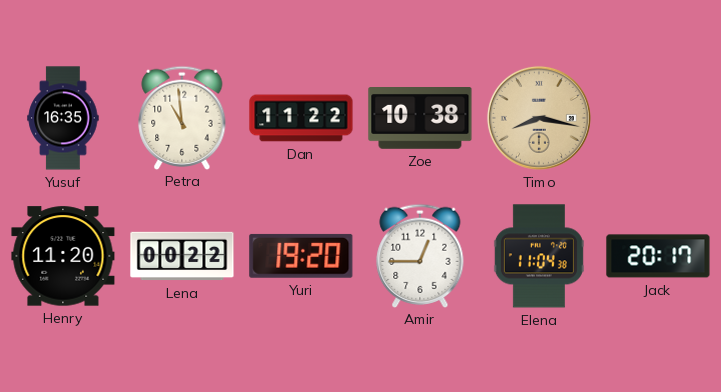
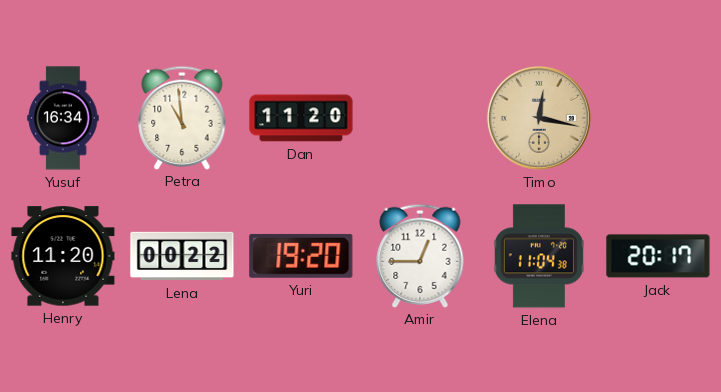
Yusuf: 16:35 -> 16:34 (63, 118)
Dan: 11:22 -> 11:20 (301, 118)
Zoe: 10:38 -> none (420, 119)
Timo: 8:17 -> 12:17 (539, 118)
